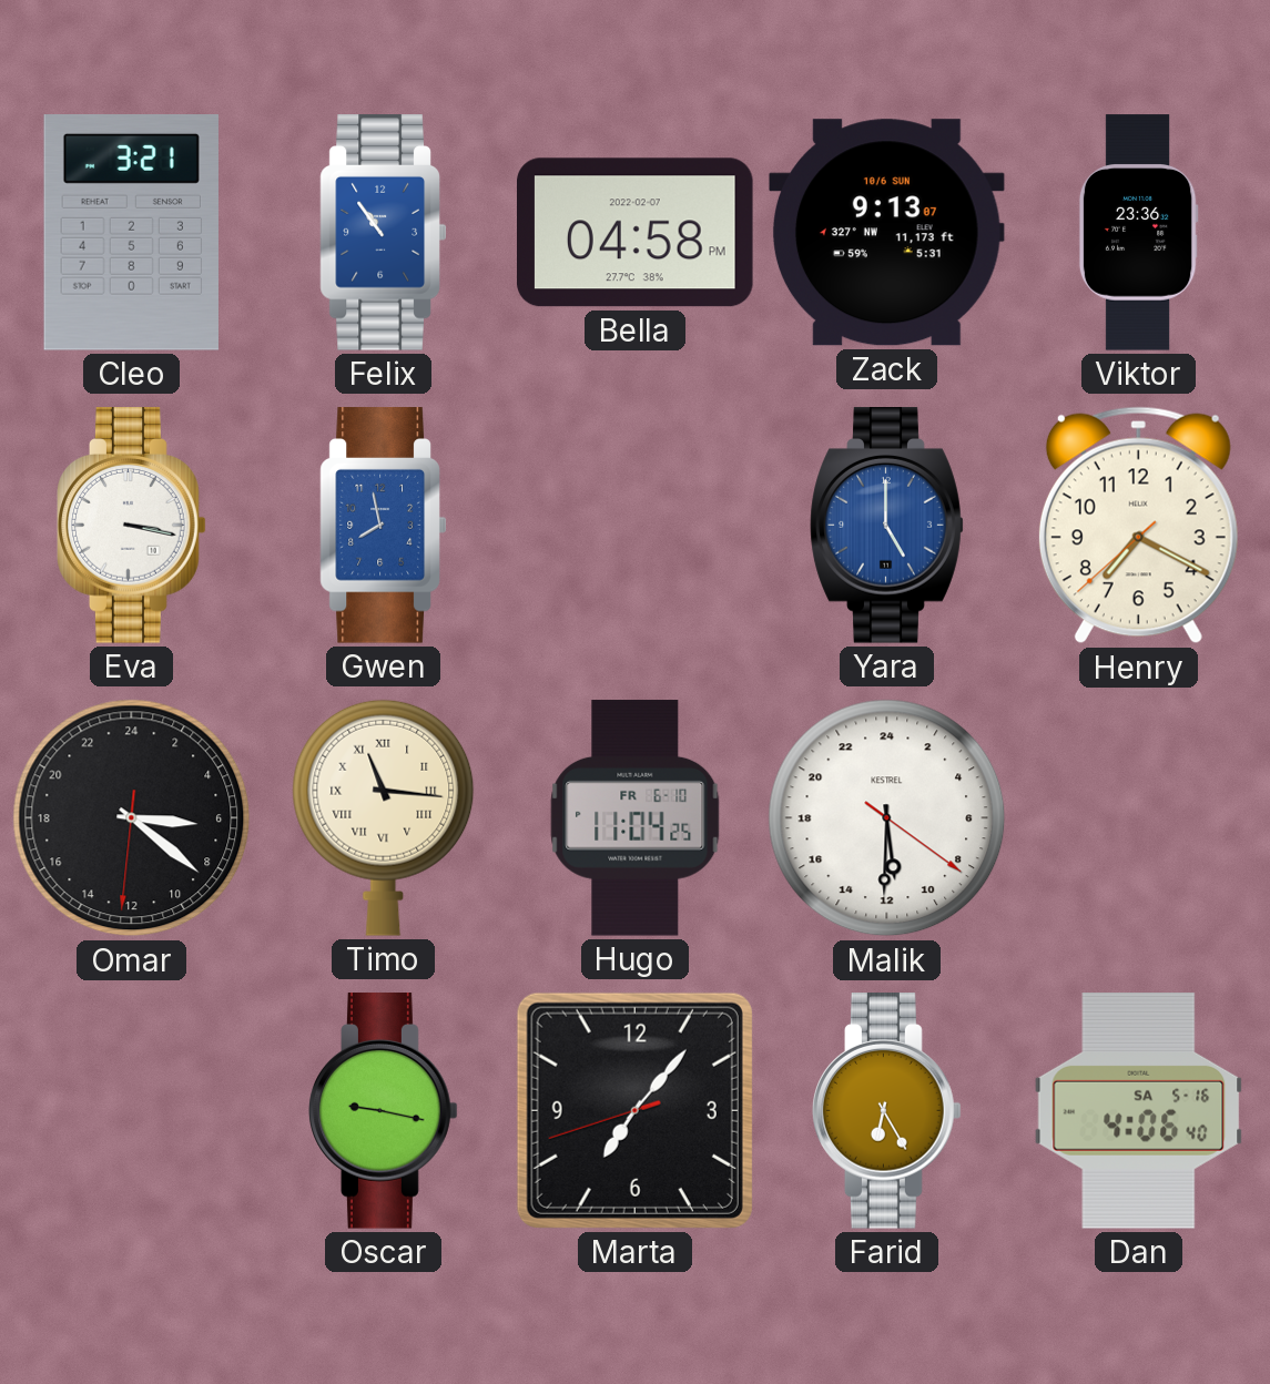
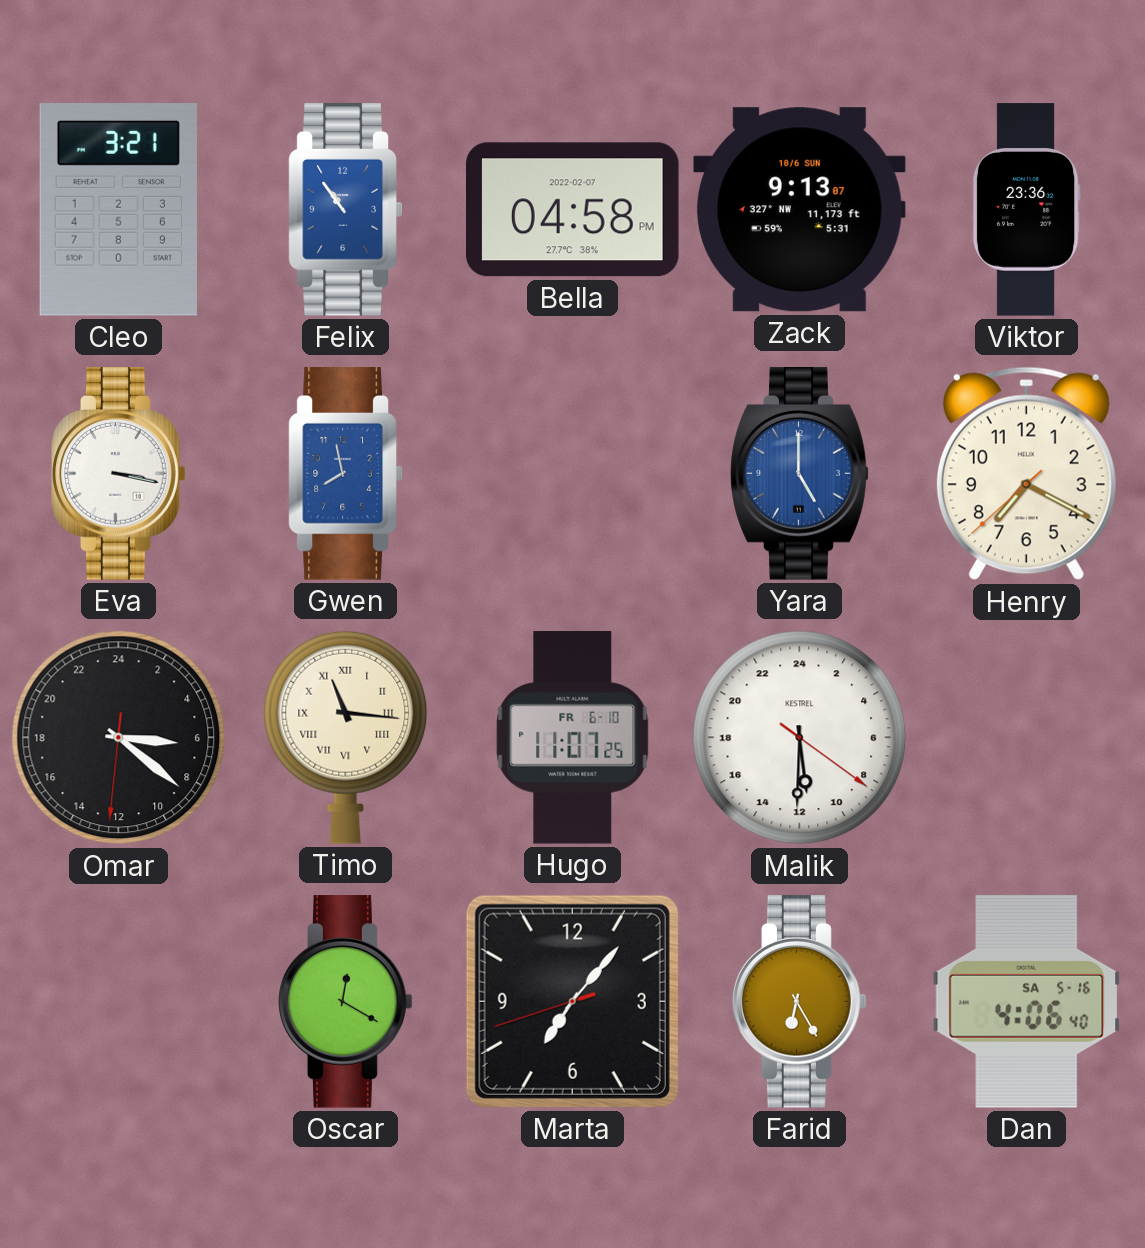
Hugo: 11:04 -> 11:07 (573, 738)
Oscar: 9:17 -> 12:20 (346, 1002)
